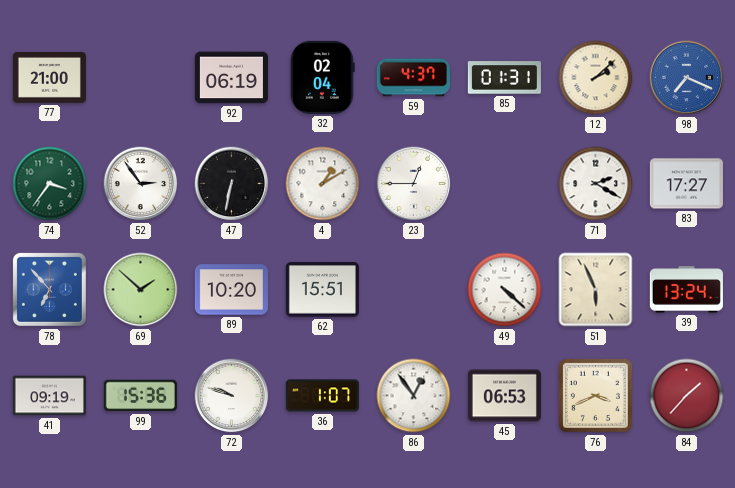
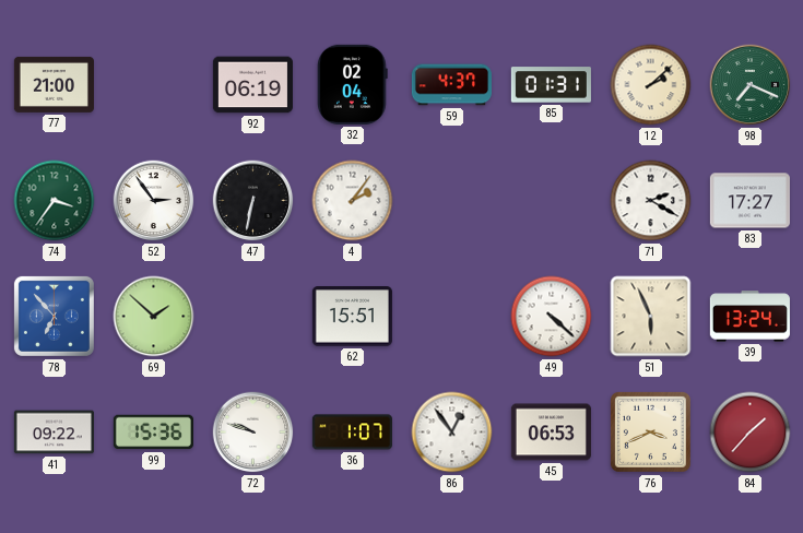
98 dial: blue -> green (751, 85)
4: 1:10 -> 2:06 (353, 201)
23: 12:45 -> none (414, 184)
89: 10:20 -> none (231, 290)
41: 09:19 -> 09:22 (54, 433)
